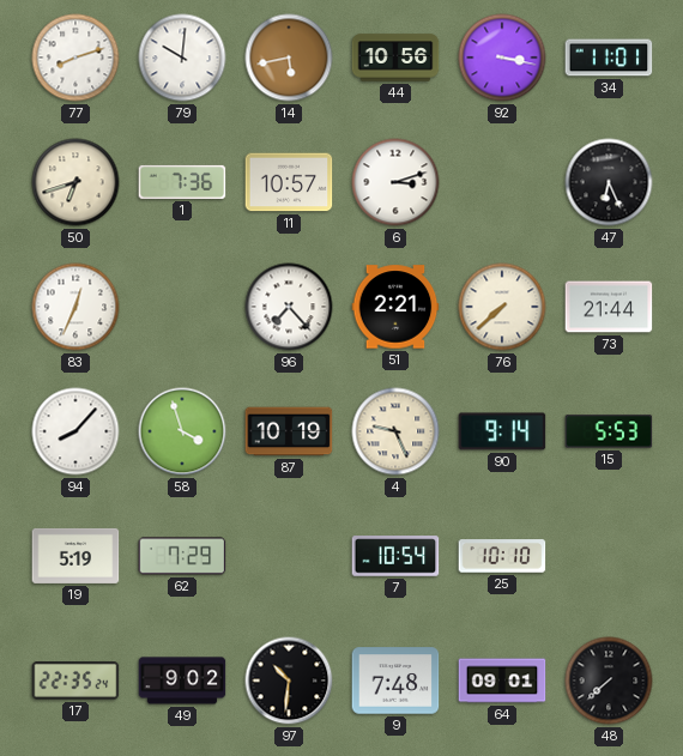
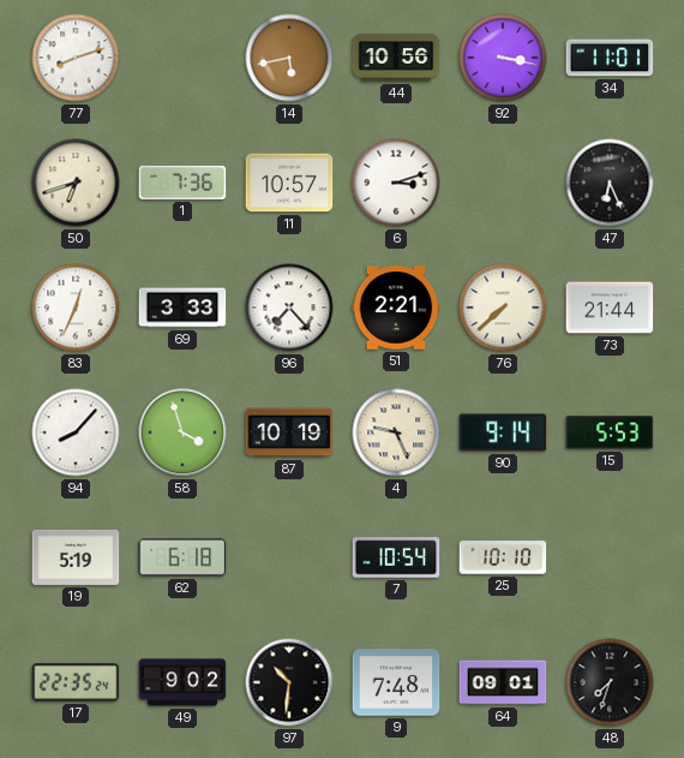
79: 10:01 -> none (182, 58)
69: none -> 3:33 (182, 308)
62: 7:29 -> 6:18 (182, 557)
48: 7:38 -> 7:33 (610, 682)
